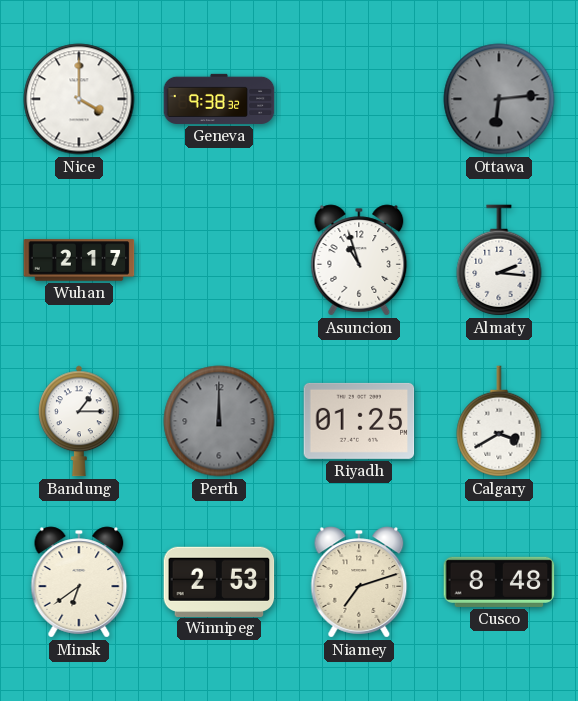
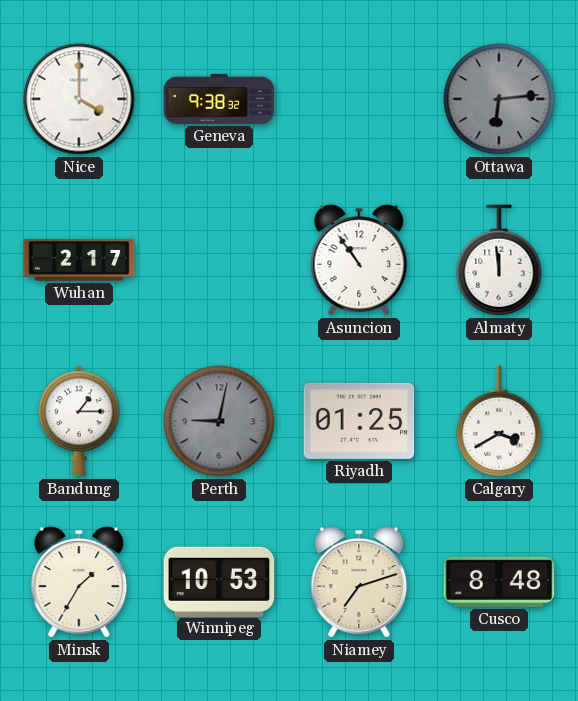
Asuncion: 10:57 -> 10:54 (359, 260)
Almaty: 2:16 -> 11:59 (499, 260)
Perth: 12:00 -> 9:02 (219, 421)
Minsk: 6:39 -> 1:35 (79, 582)
Winnipeg: 2:53 -> 10:53 (219, 581)
